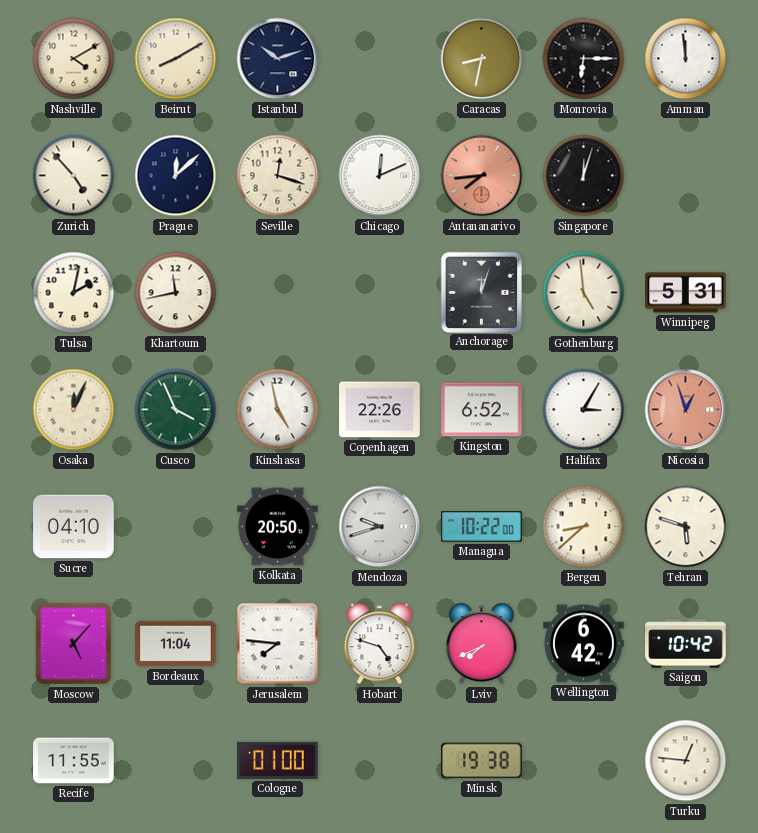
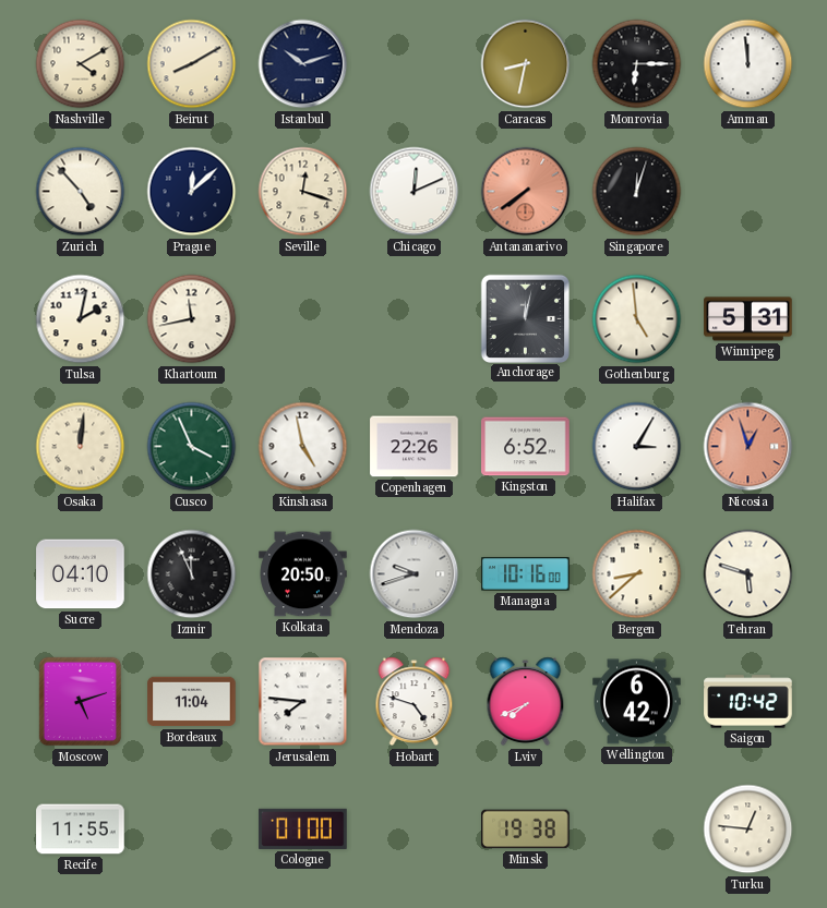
Antananarivo: 7:44 -> 7:39 (526, 192)
Anchorage: 12:03 -> 12:02 (525, 318)
Osaka: 12:04 -> 12:01 (81, 447)
Izmir: none -> 11:56 (192, 574)
Managua: 10:22 -> 10:16 (526, 574)
Moscow: 5:07 -> 5:12 (81, 702)
